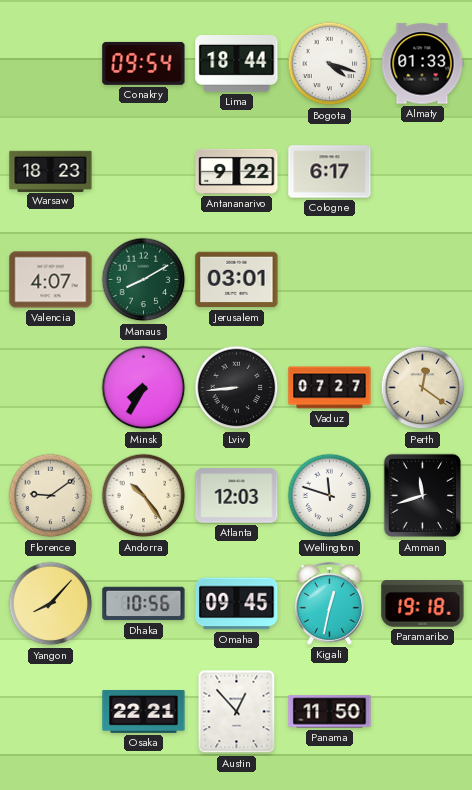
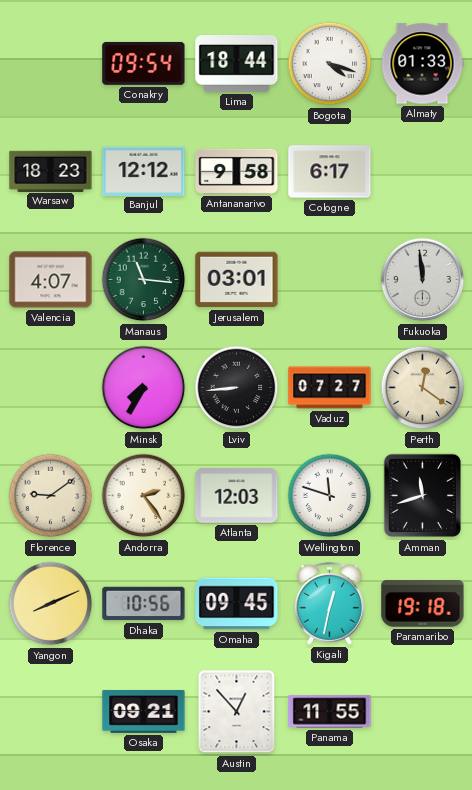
Banjul: none -> 12:12 (144, 171)
Antananarivo: 9:22 -> 9:58 (237, 171)
Manaus: 8:10 -> 11:16 (144, 280)
Fukuoka: none -> 11:59 (423, 280)
Andorra: 10:24 -> 2:24 (144, 496)
Yangon: 8:07 -> 8:11 (51, 604)
Osaka: 22:21 -> 09:21 (144, 711)
Panama: 11:50 -> 11:55 (330, 712)
